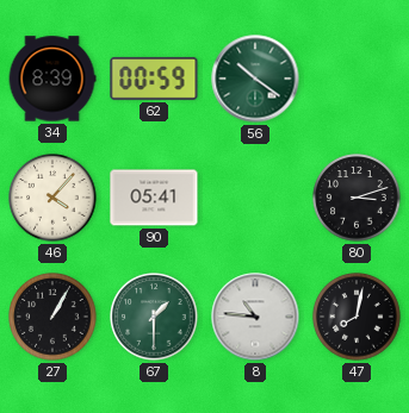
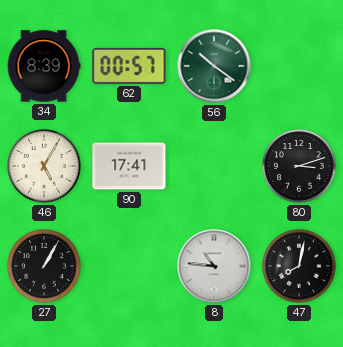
62: 00:59 -> 00:57 (129, 66)
46: 4:07 -> 5:05 (44, 166)
90: 05:41 -> 17:41 (129, 166)
67: 1:30 -> none (154, 317)
